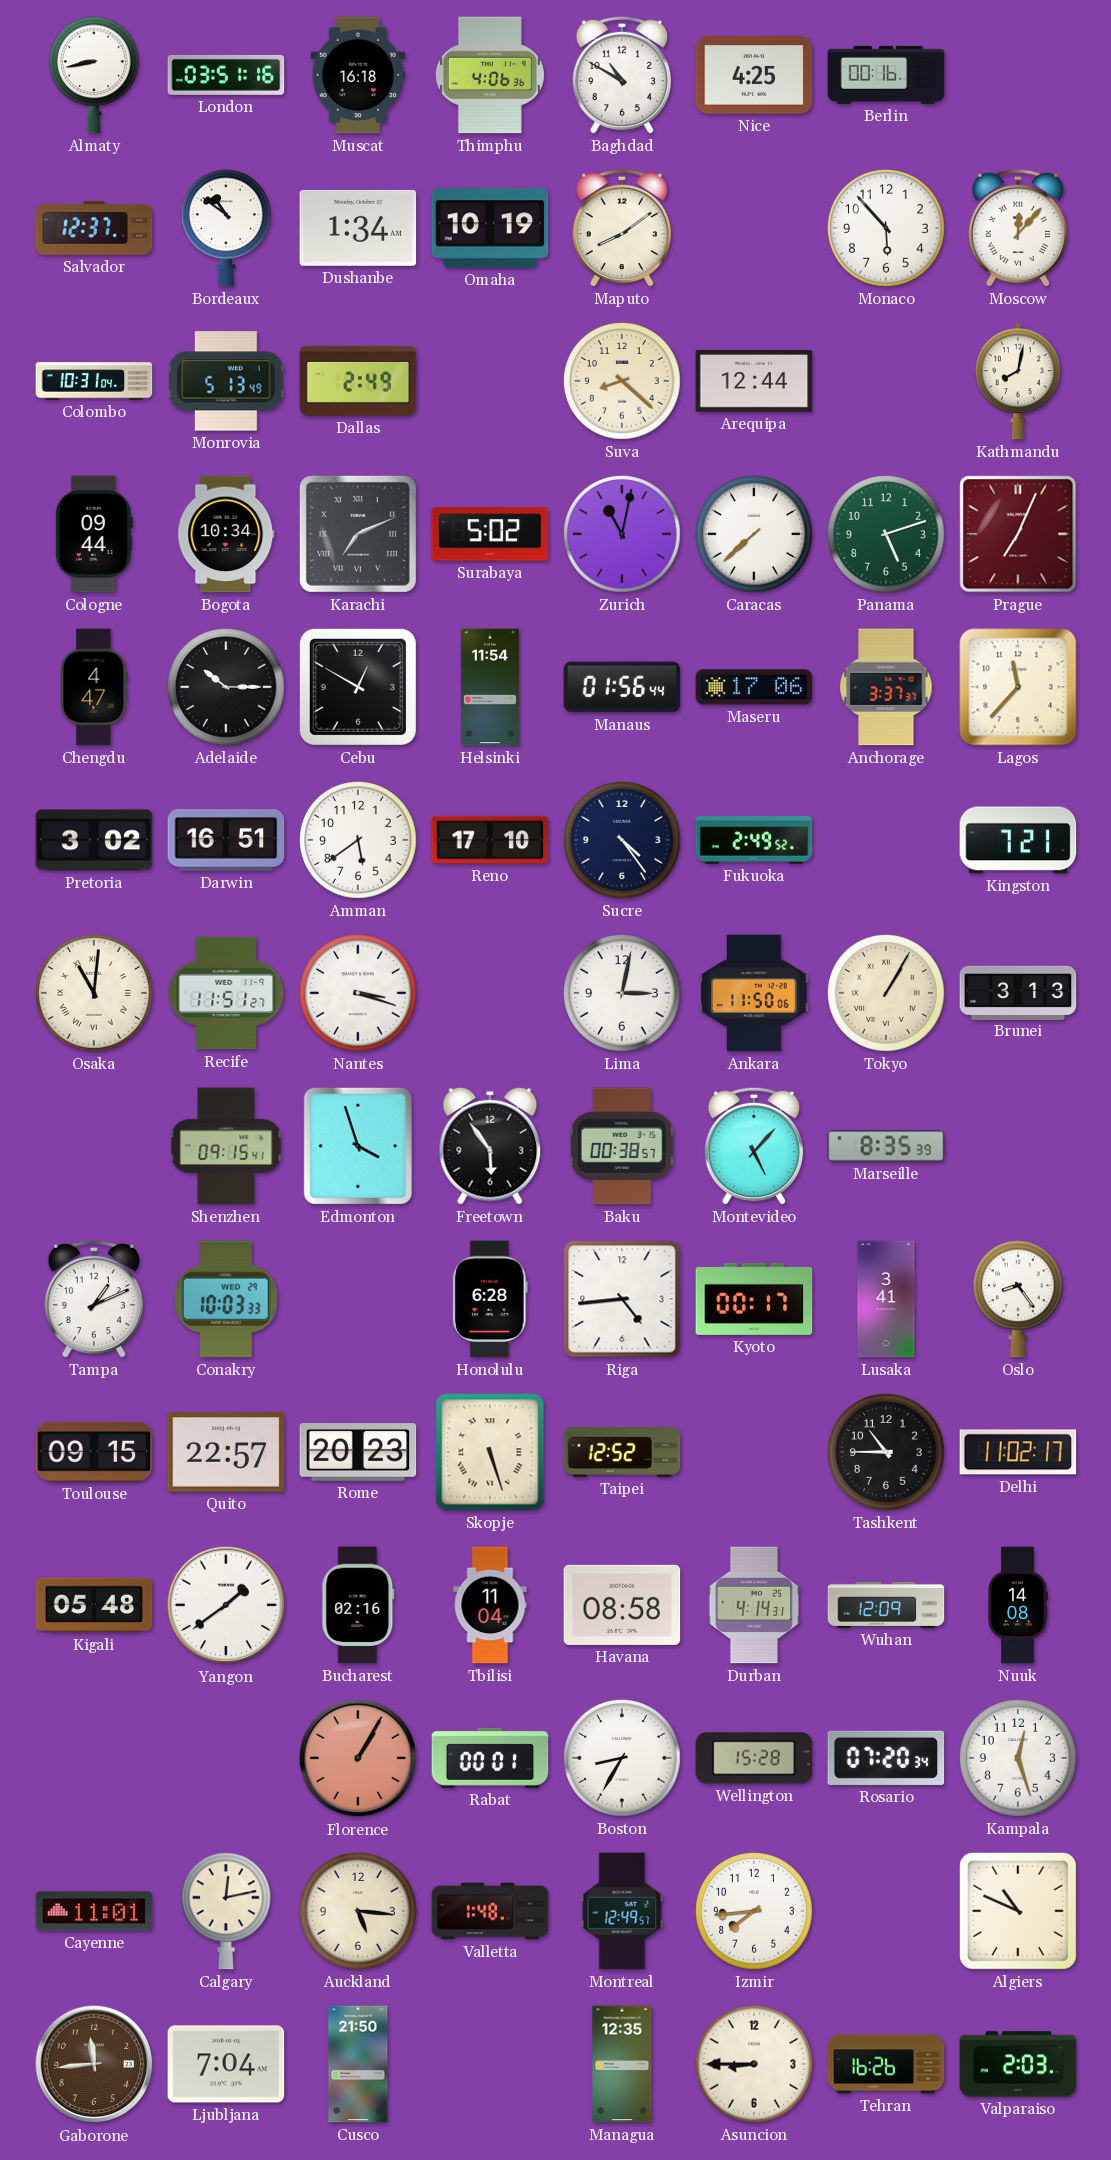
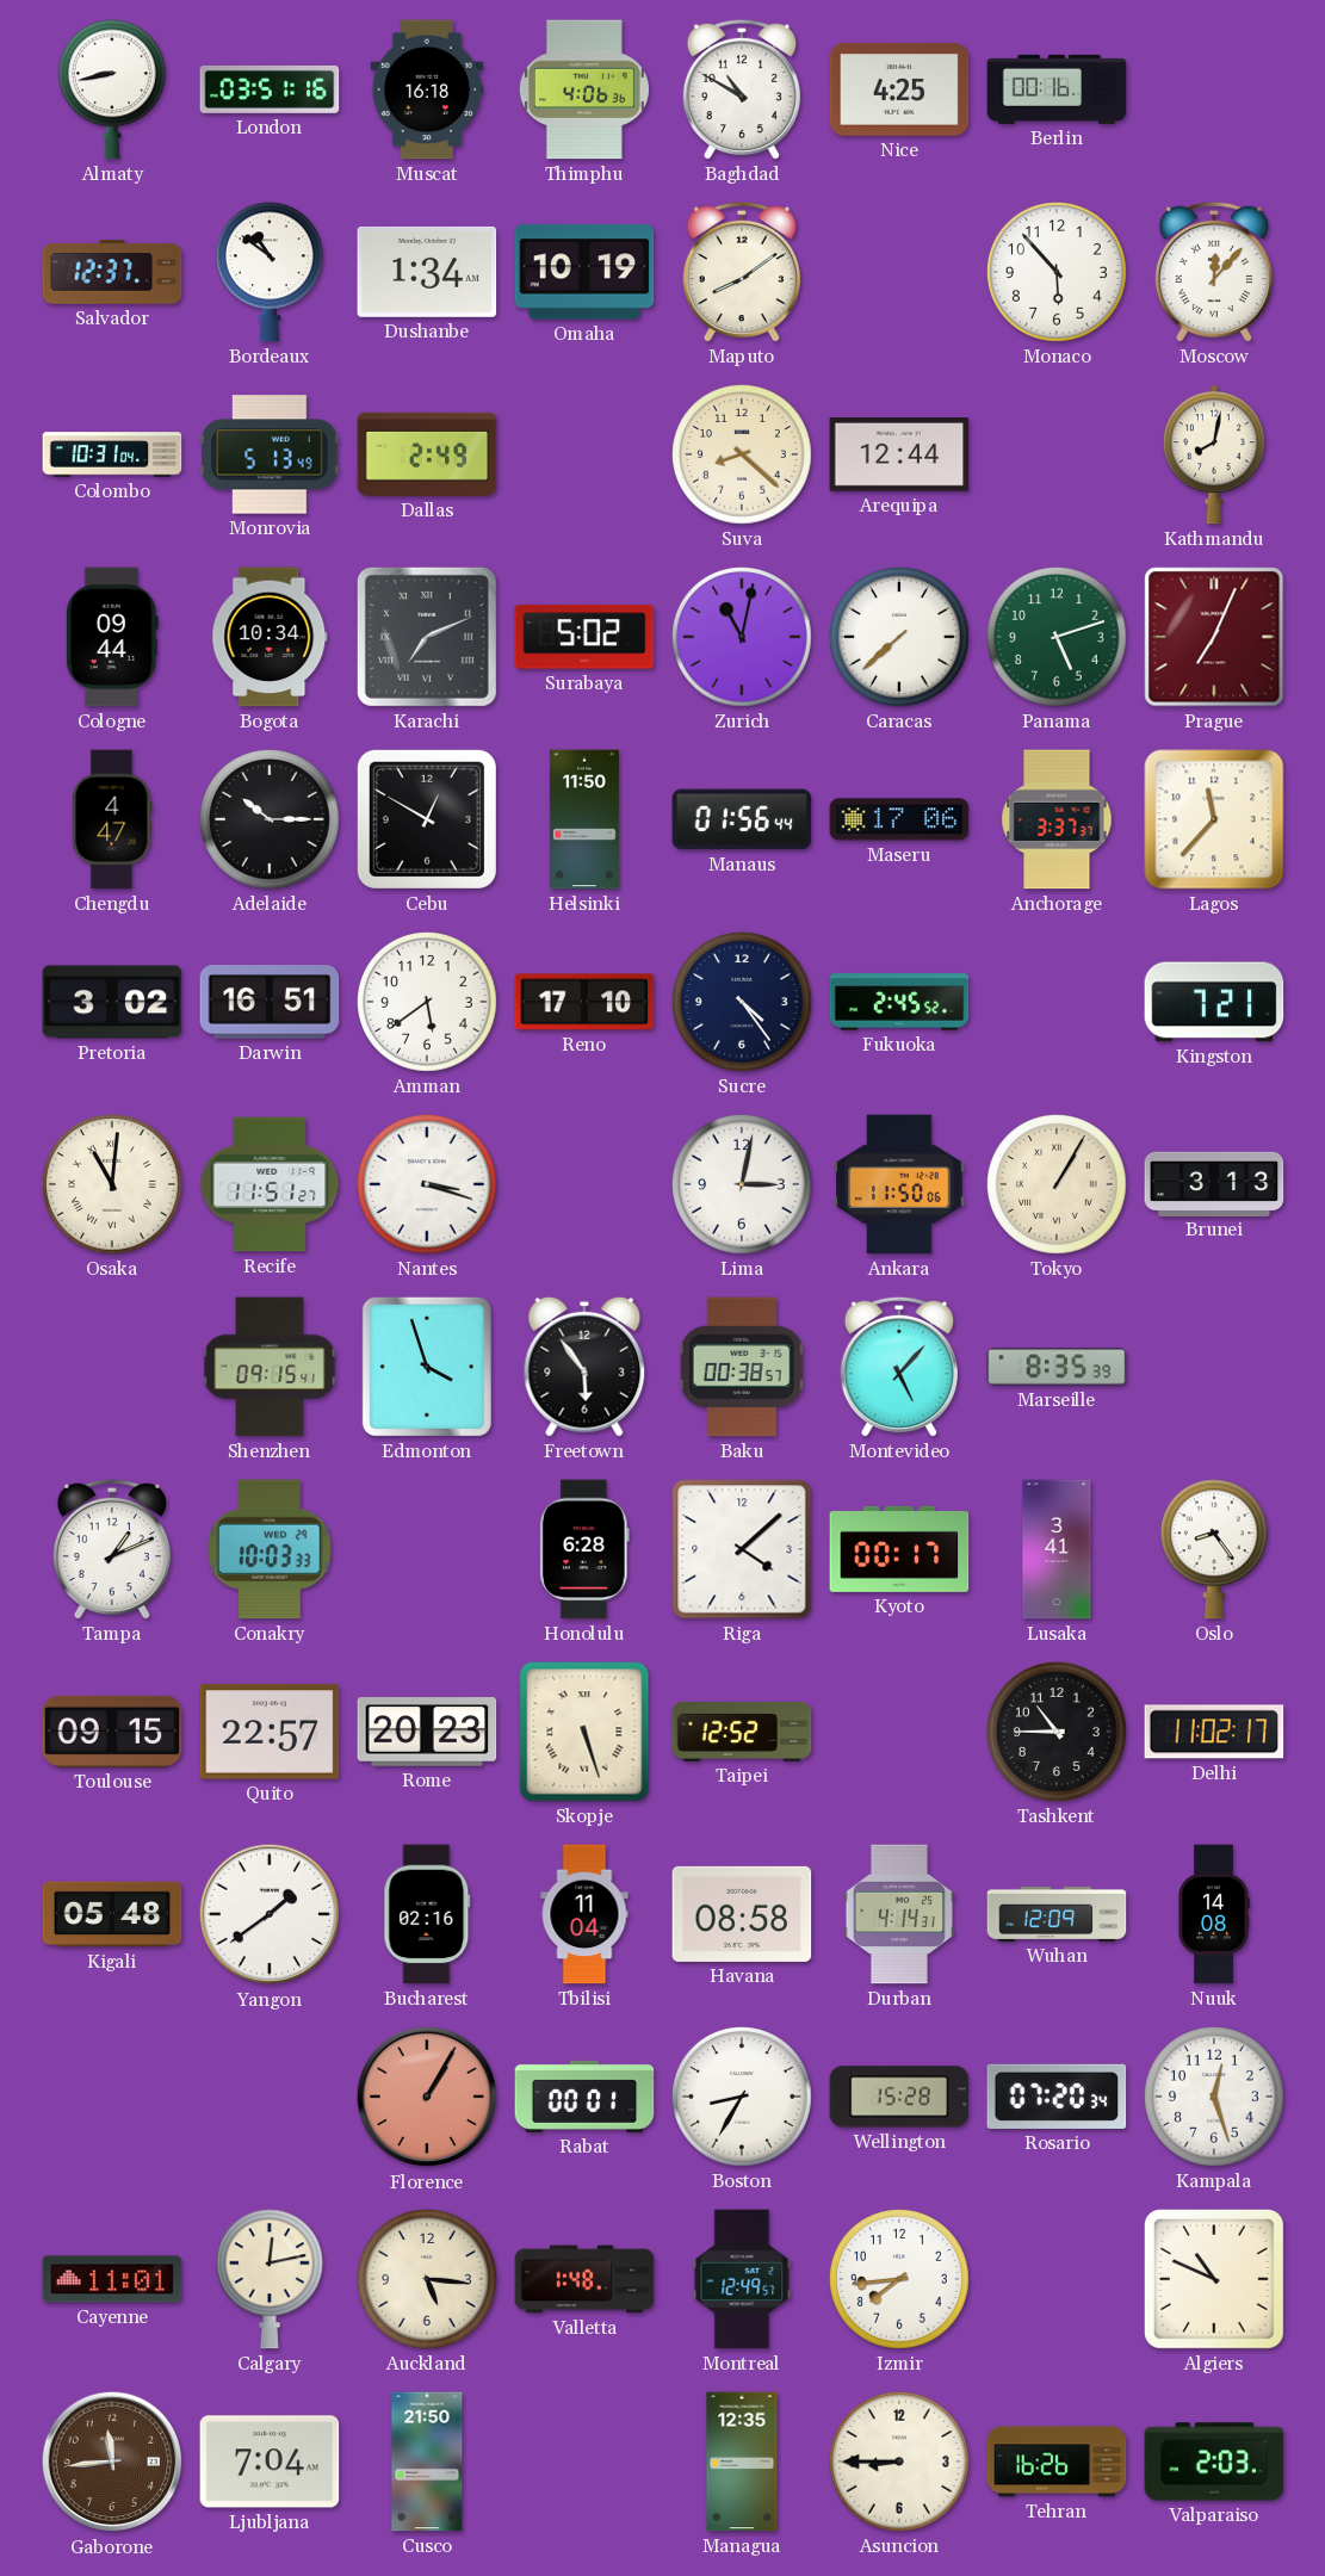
Helsinki: 11:54 -> 11:50 (584, 819)
Fukuoka: 2:49 -> 2:45 (899, 1002)
Riga: 4:44 -> 4:08 (742, 1549)
